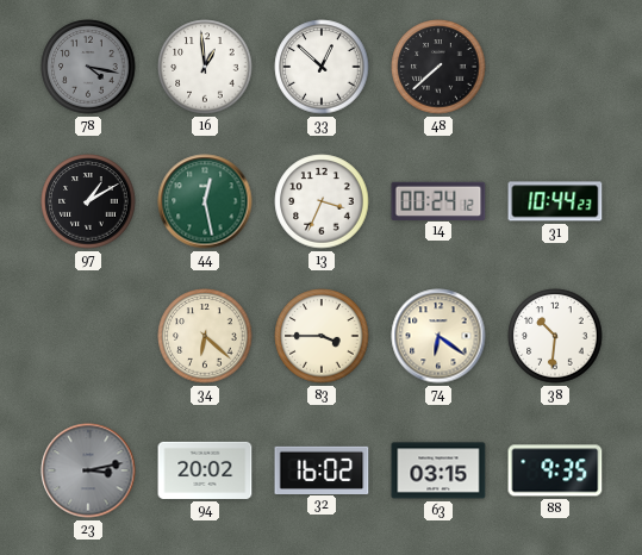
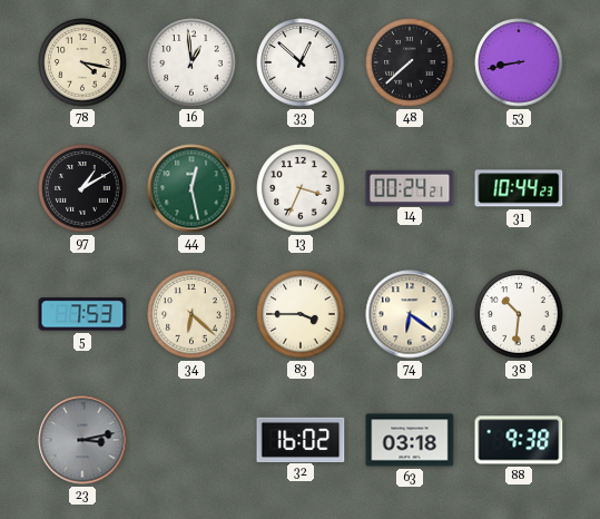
78 dial: grey -> cream (82, 62)
53: none -> 8:43 (519, 62)
14: 00:24:12 -> 00:24:21 (410, 187)
5: none -> 7:53 (82, 314)
94: 20:02 -> none (205, 470)
63: 03:15 -> 03:18 (410, 440)
88: 9:35 -> 9:38 (519, 440)
